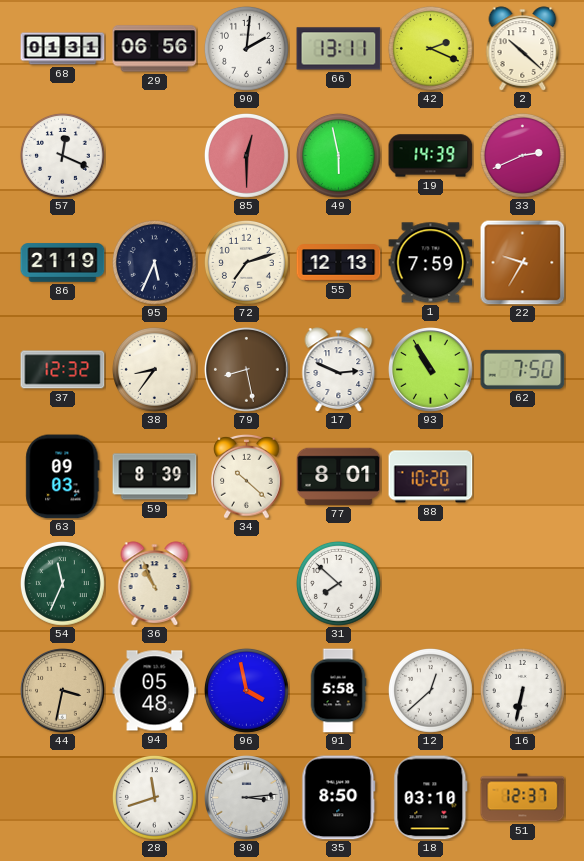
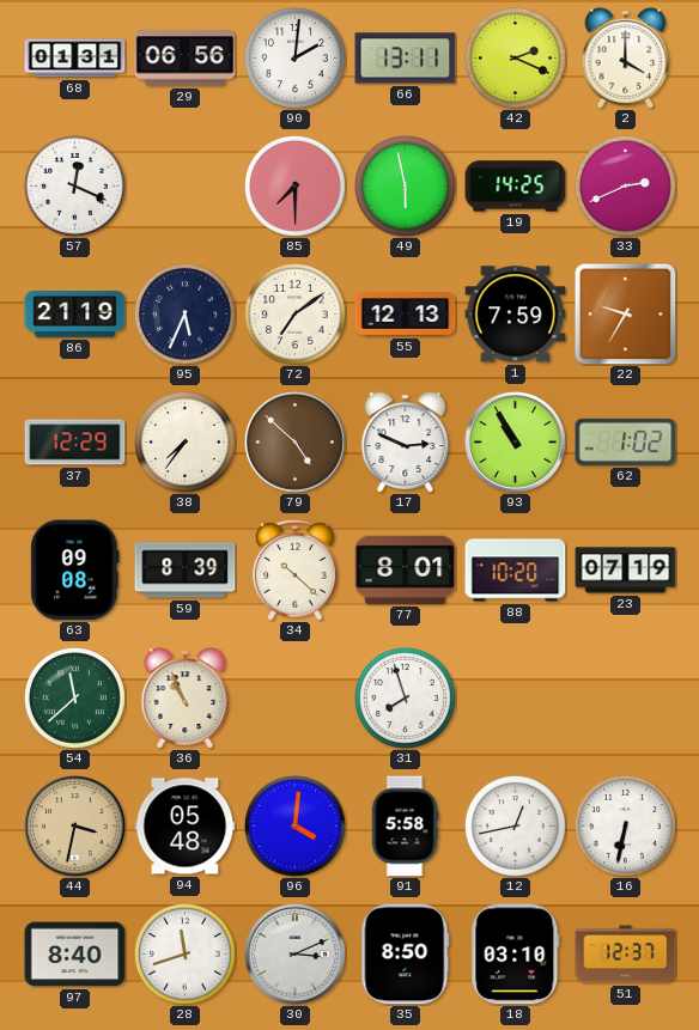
2: 10:22 -> 4:00 (626, 59)
85: 12:30 -> 7:30 (294, 185)
19: 14:39 -> 14:25 (516, 187)
72: 7:12 -> 7:09 (294, 313)
37: 12:32 -> 12:29 (75, 443)
38: 8:36 -> 7:36 (184, 441)
79: 8:28 -> 4:52 (296, 443)
62: 7:50 -> 1:02 (626, 441)
63: 09:03 -> 09:08 (75, 571)
23: none -> 07:19 (626, 571)
54: 11:34 -> 11:38 (74, 697)
31: 7:52 -> 7:57 (405, 697)
96: 3:58 -> 4:01 (294, 825)
12: 12:38 -> 12:43 (515, 825)
97: none -> 8:40 (75, 955)
30: 3:14 -> 3:11 (296, 955)
